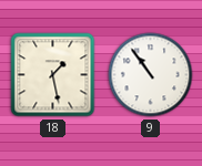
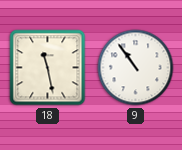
18: 1:28 -> 11:28 (48, 68)
